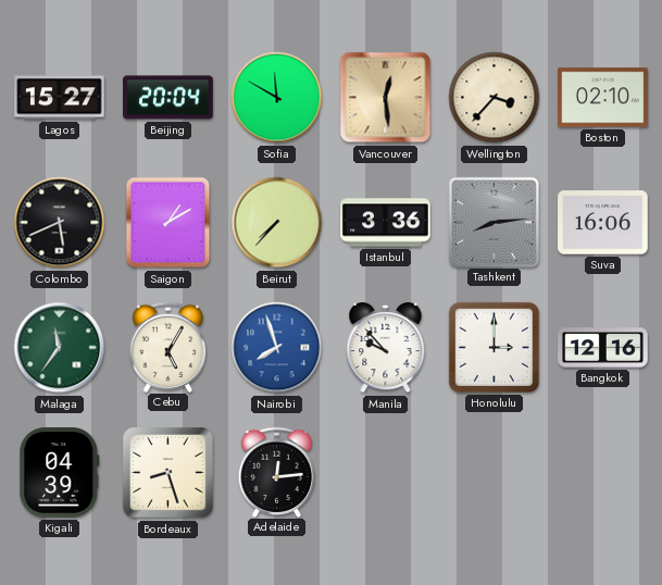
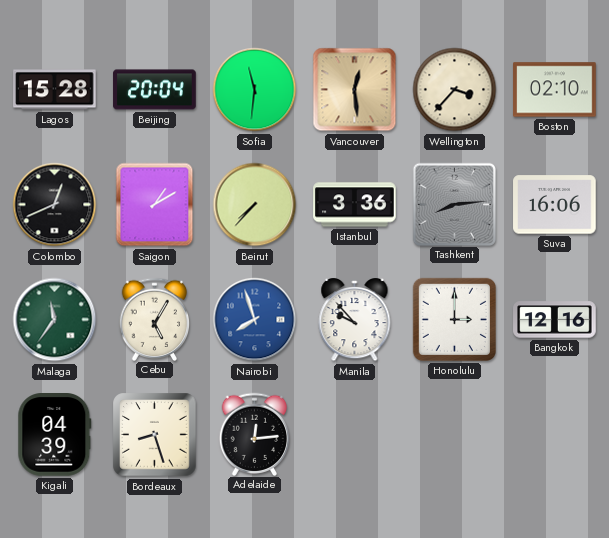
Lagos: 15:27 -> 15:28 (55, 90)
Sofia: 11:50 -> 11:31 (255, 90)
Colombo: 5:41 -> 12:41 (55, 205)
